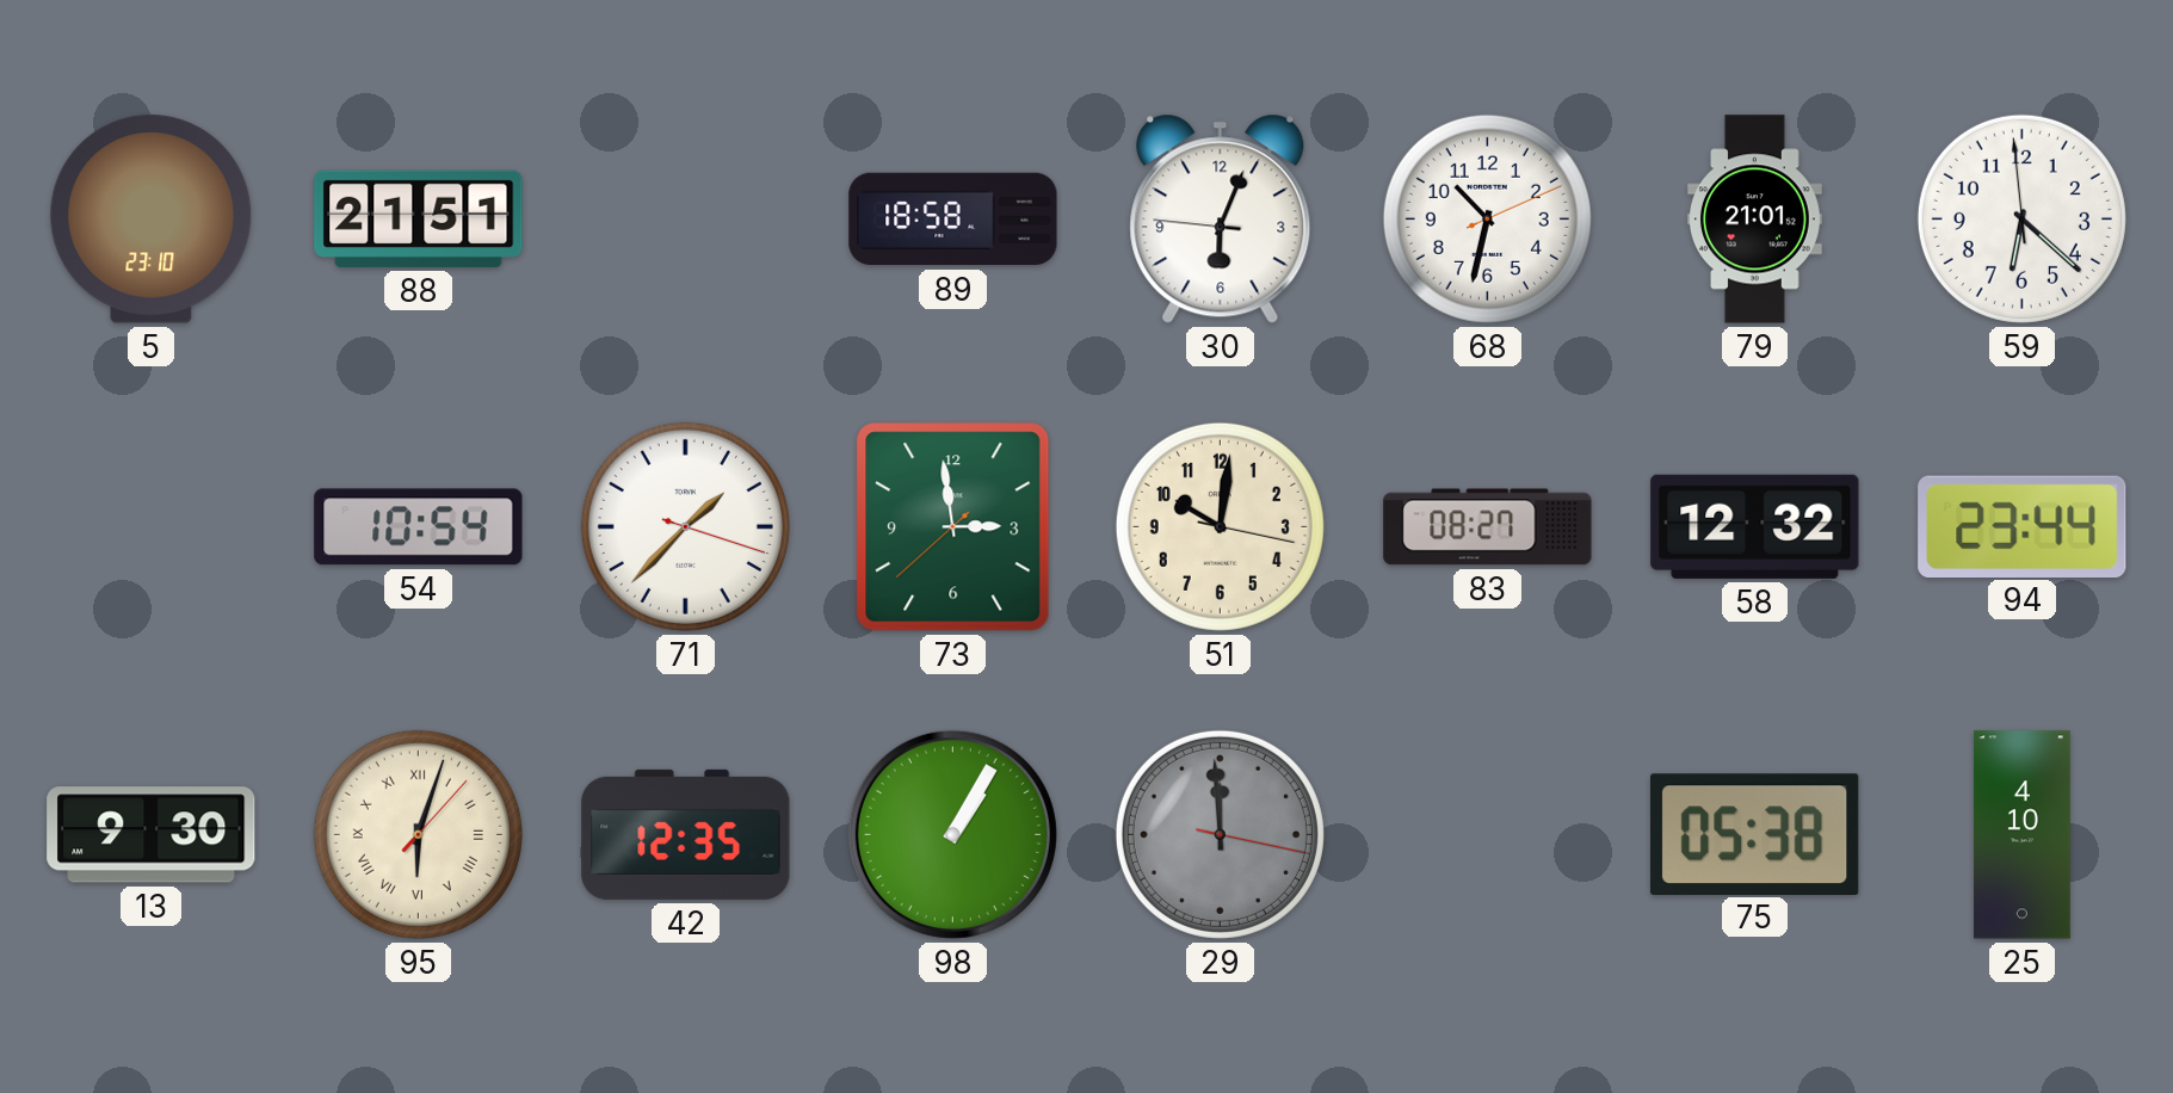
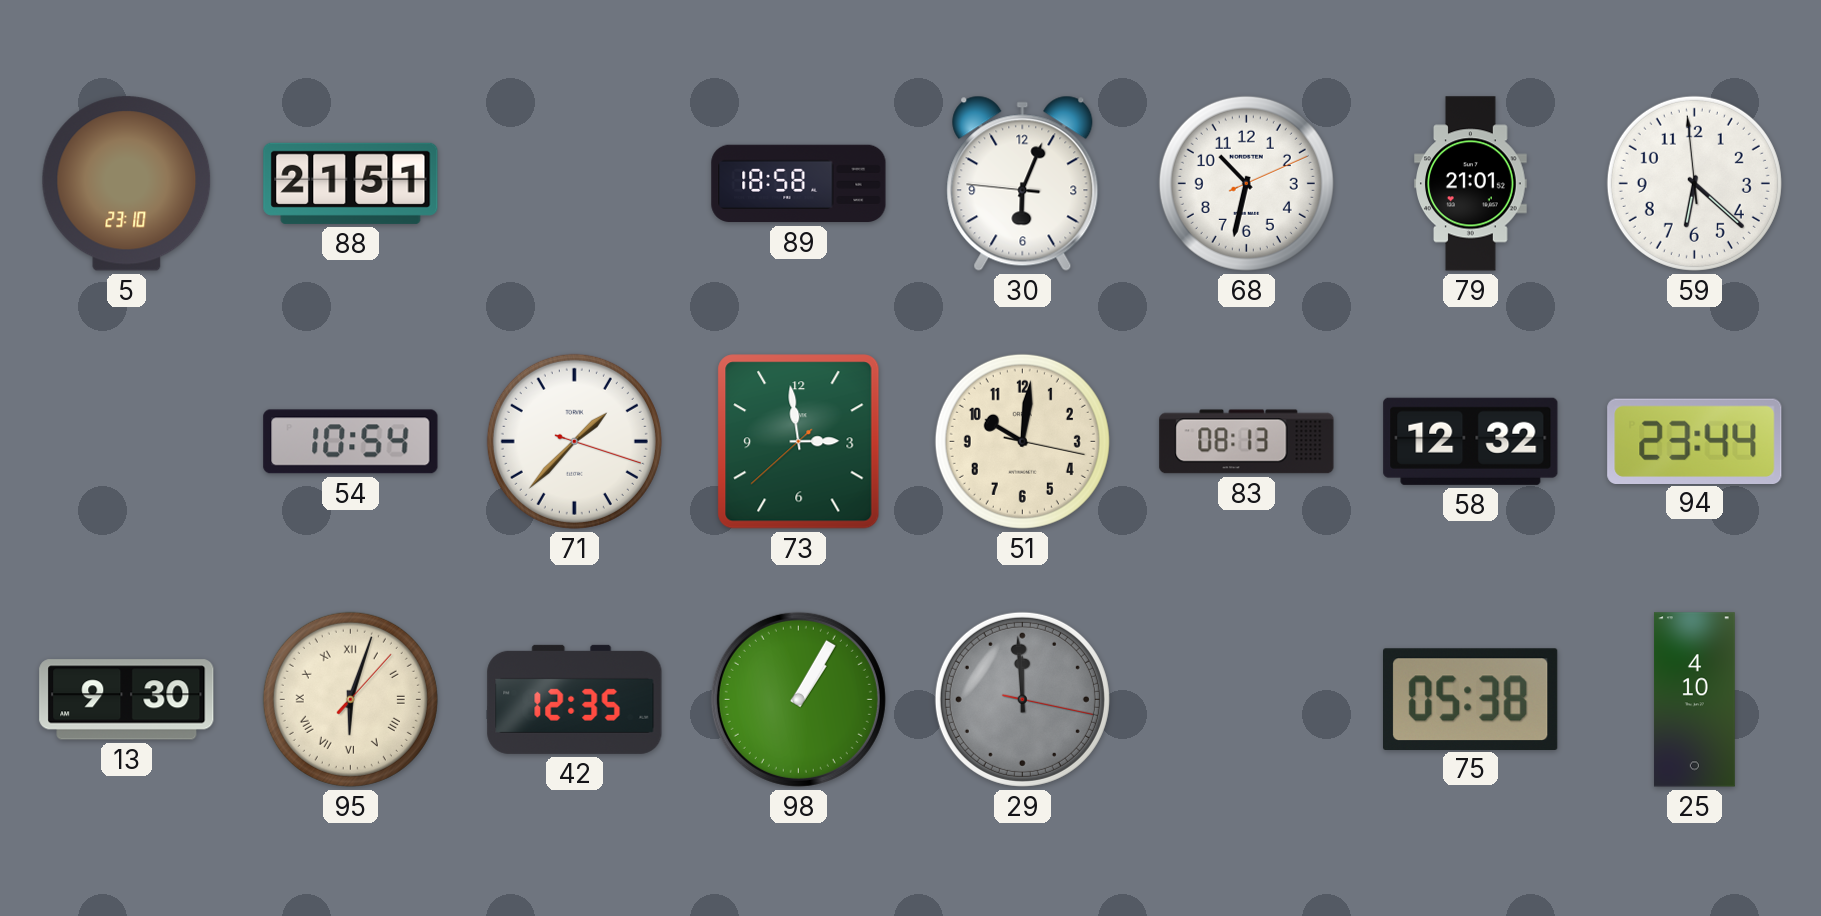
83: 08:27 -> 08:13 (1247, 442)
